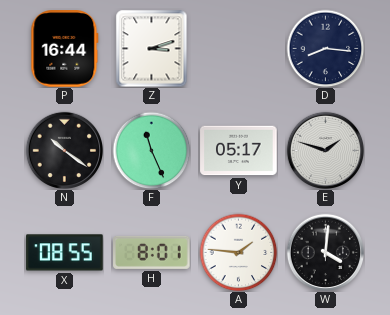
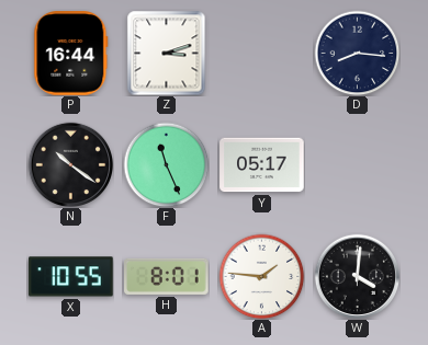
E: 1:48 -> none (325, 150)
X: 08:55 -> 10:55 (71, 277)
